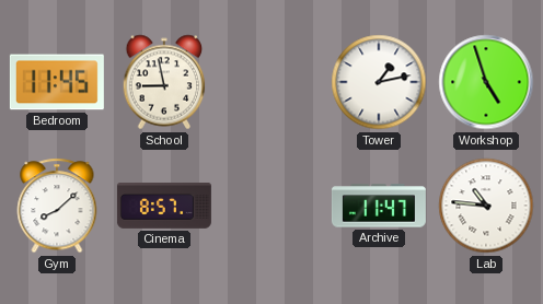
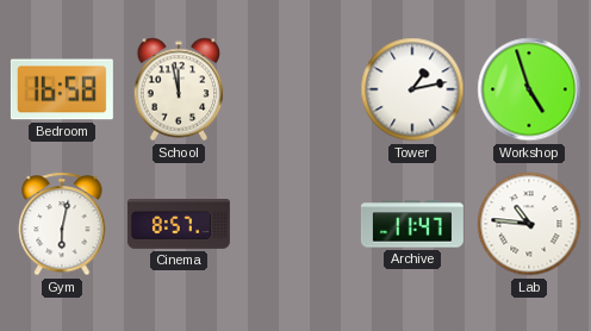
Bedroom: 11:45 -> 16:58 (62, 89)
School: 8:58 -> 11:58 (179, 89)
Gym: 8:08 -> 6:02 (62, 224)
